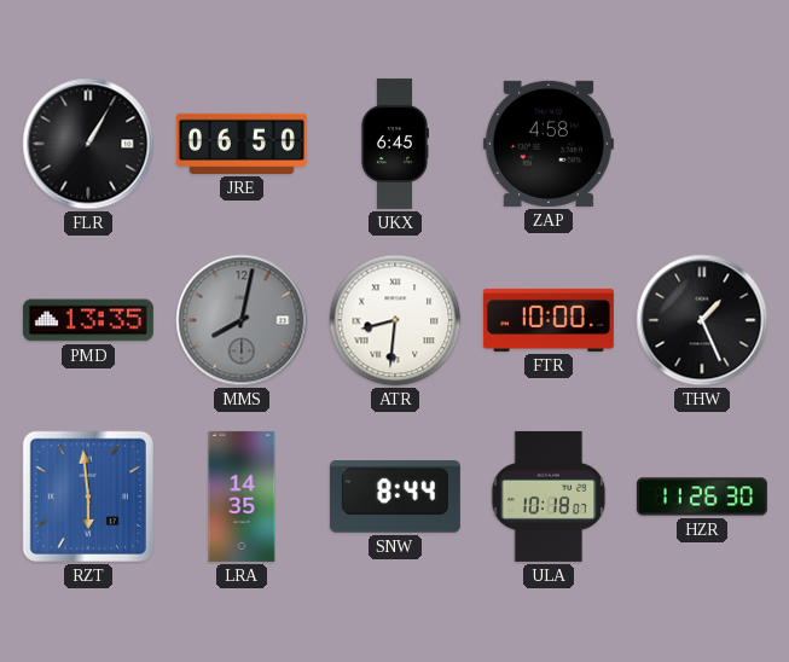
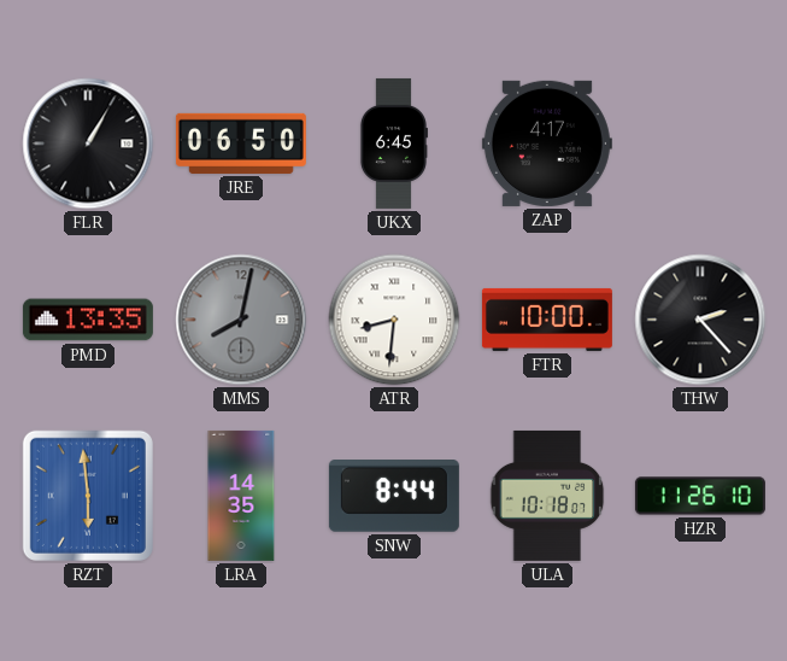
ZAP: 4:58 -> 4:17 (547, 144)
THW: 1:26 -> 2:23 (700, 320)
HZR: 11:26:30 -> 11:26:10 (700, 496)
